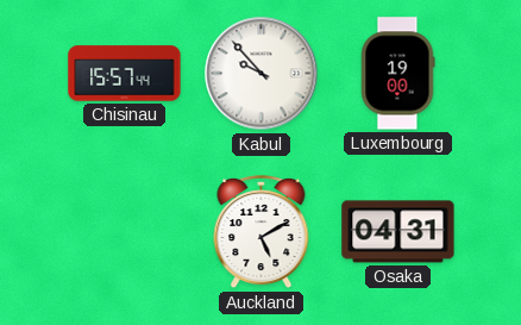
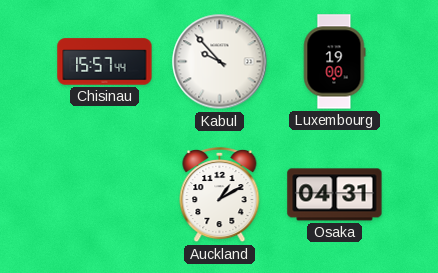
Auckland: 5:10 -> 1:10 (220, 195)
